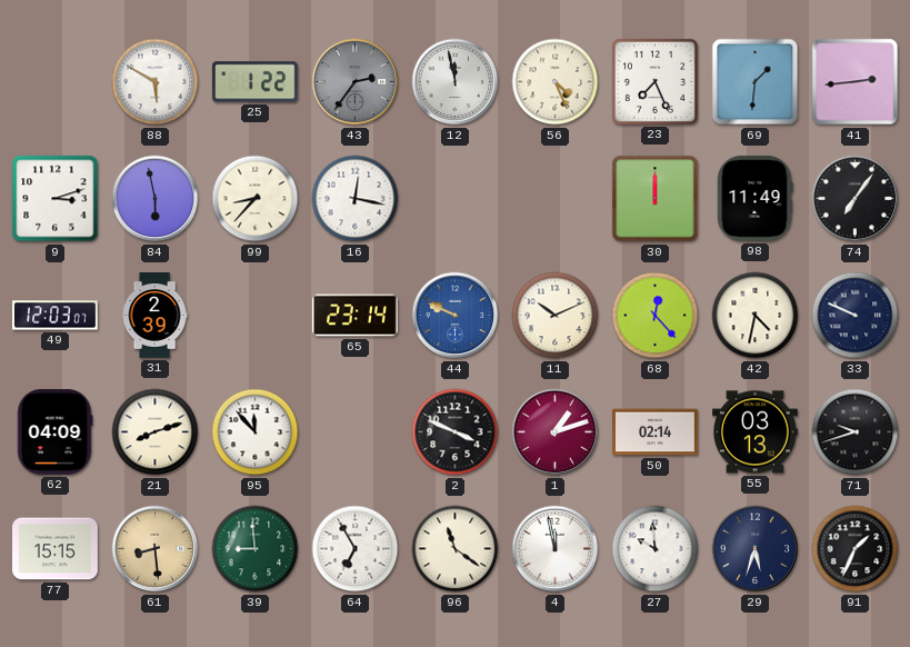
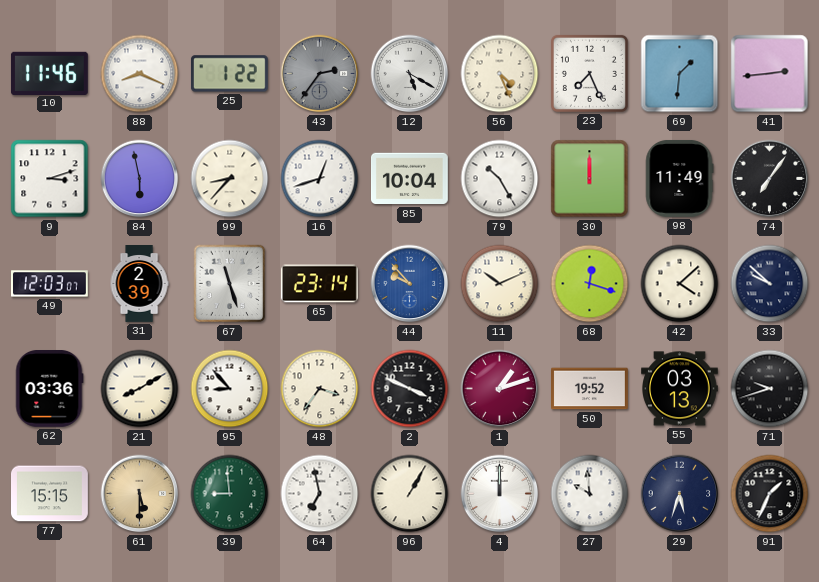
10: none -> 11:46 (49, 73)
88: 5:50 -> 8:19 (140, 74)
12: 11:58 -> 5:20 (410, 74)
16: 12:17 -> 12:42 (320, 179)
85: none -> 10:04 (410, 179)
79: none -> 10:25 (500, 179)
67: none -> 11:27 (230, 284)
44: 9:49 -> 9:53 (410, 284)
68: 12:23 -> 12:18 (590, 284)
42: 4:32 -> 4:08 (680, 284)
33: 9:49 -> 9:52 (770, 284)
62: 04:09 -> 03:36 (49, 389)
21: 8:12 -> 8:10 (140, 389)
95: 11:53 -> 8:53 (230, 389)
48: none -> 3:36 (320, 389)
50: 02:14 -> 19:52 (590, 389)
61: 8:29 -> 5:30 (140, 494)
64: 6:55 -> 6:58 (320, 494)
96: 11:21 -> 1:05 (410, 494)
4: 11:58 -> 12:00 (500, 494)
